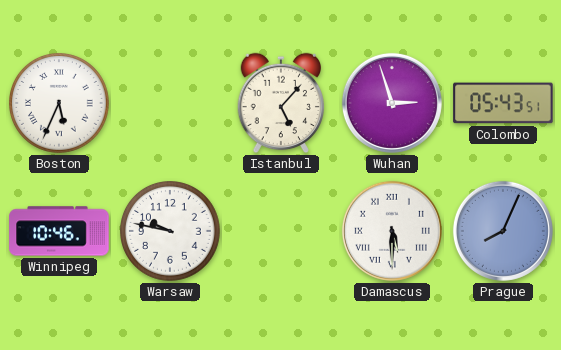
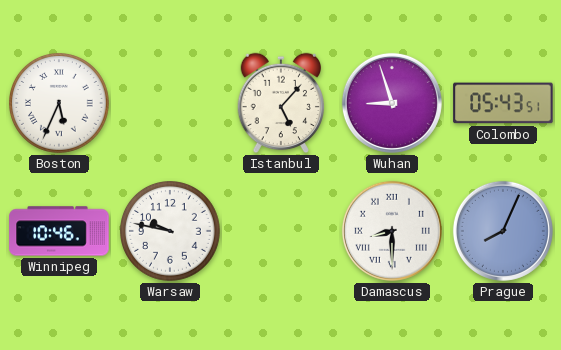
Wuhan: 2:57 -> 8:57 (392, 103)
Damascus: 5:30 -> 8:30 (392, 231)
